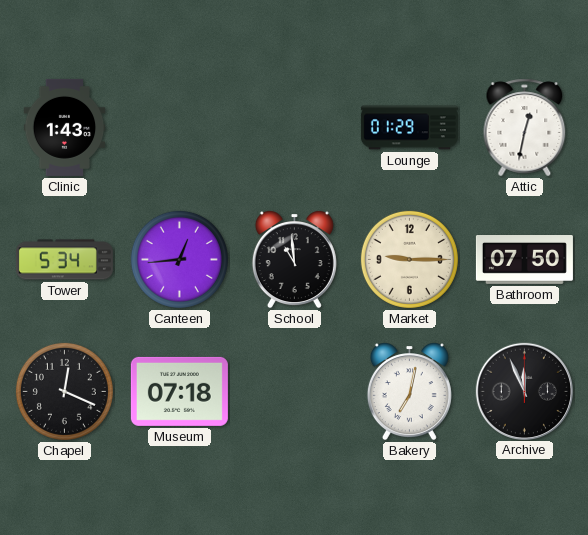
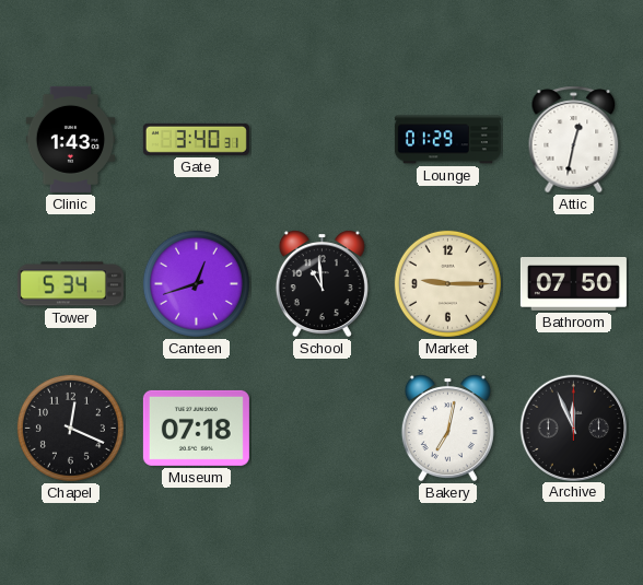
Gate: none -> 3:40 (196, 139)
Canteen: 12:44 -> 12:42 (196, 283)
